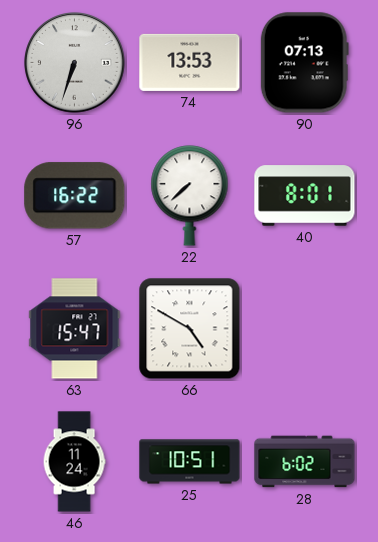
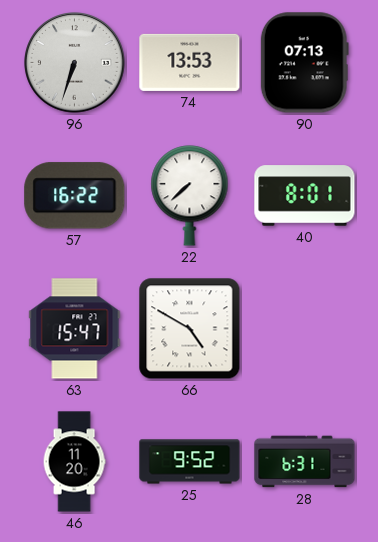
46: 11:24 -> 11:20 (74, 462)
25: 10:51 -> 9:52 (190, 462)
28: 6:02 -> 6:31 (305, 462)
